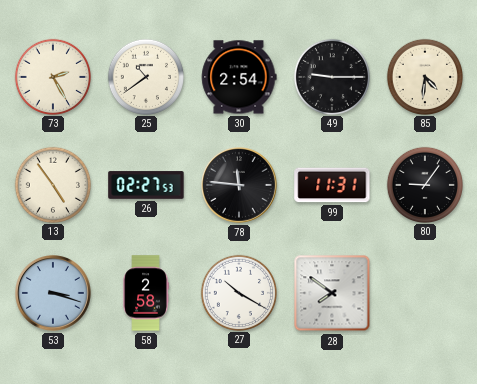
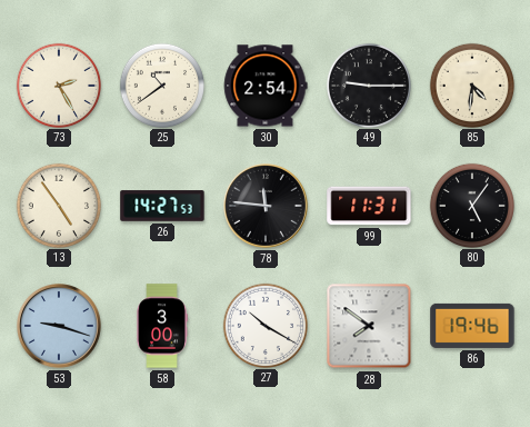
26: 02:27 -> 14:27 (162, 206)
80: 9:06 -> 5:06 (471, 205)
53: 3:18 -> 9:18 (60, 327)
58: 2:58 -> 3:00 (162, 326)
86: none -> 19:46 (472, 326)
